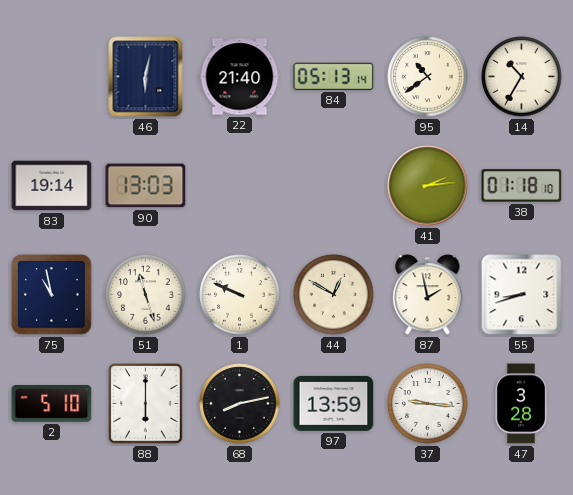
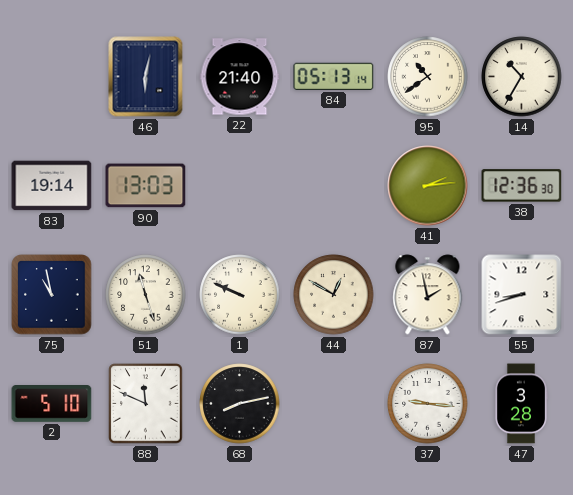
38: 01:18 -> 12:36 (522, 186)
88: 6:00 -> 11:49 (146, 404)
97: 13:59 -> none (334, 403)
